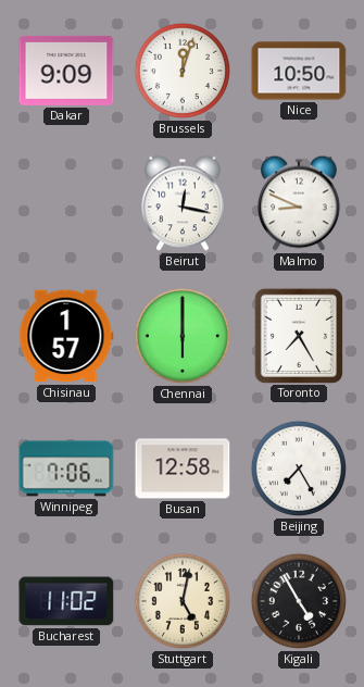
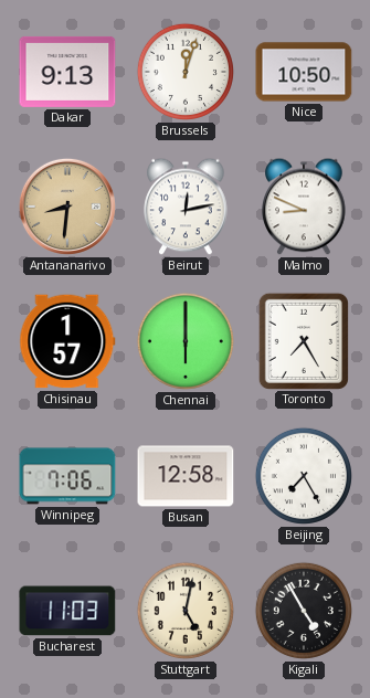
Dakar: 9:09 -> 9:13 (67, 72)
Antananarivo: none -> 8:31 (67, 207)
Beirut: 12:17 -> 12:13 (186, 207)
Bucharest: 11:02 -> 11:03 (67, 611)
